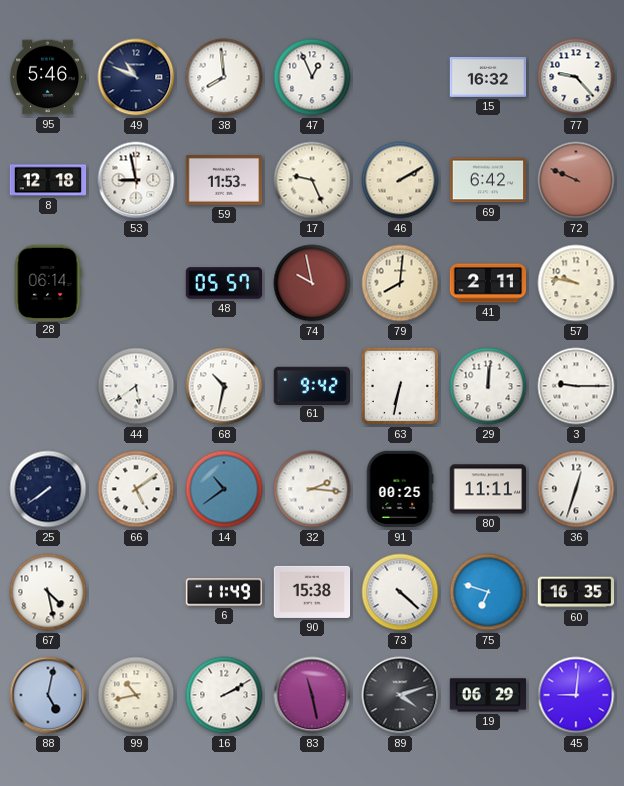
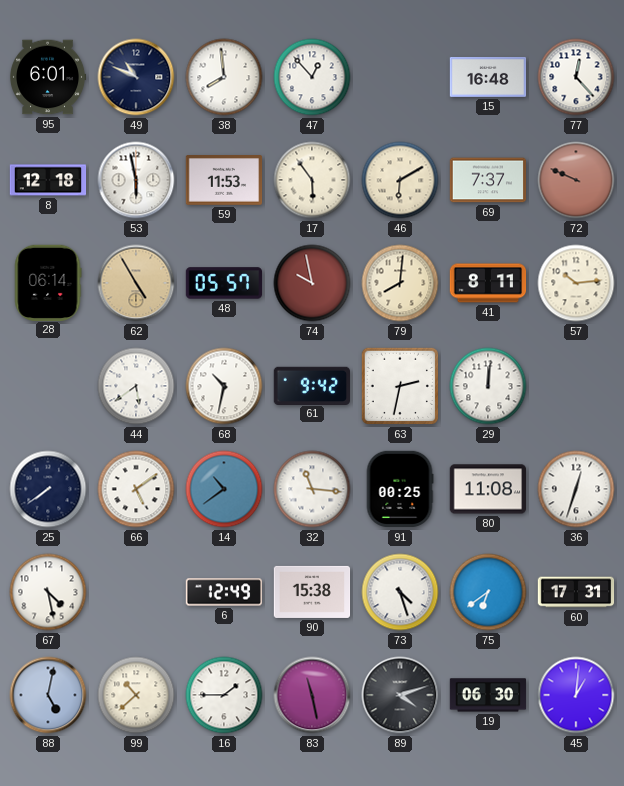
95: 5:46 -> 6:01 (48, 77)
47: 12:56 -> 12:53 (312, 77)
15: 16:32 -> 16:48 (488, 77)
77: 9:23 -> 12:23 (576, 77)
53: 8:58 -> 5:58 (136, 180)
17: 9:26 -> 5:54 (312, 180)
46: 2:10 -> 6:10 (400, 180)
69: 6:42 -> 7:37 (488, 180)
62: none -> 4:55 (136, 283)
41: 2:11 -> 8:11 (488, 283)
57: 9:47 -> 10:14 (576, 283)
63: 6:32 -> 2:32 (400, 386)
3: 9:15 -> none (576, 386)
32: 2:16 -> 11:16 (312, 489)
80: 11:11 -> 11:08 (488, 489)
6: 11:49 -> 12:49 (224, 592)
73: 4:22 -> 4:27 (400, 592)
75: 6:48 -> 6:39 (488, 592)
60: 16:35 -> 17:31 (576, 592)
99: 10:43 -> 10:38 (136, 695)
16: 2:10 -> 1:45 (224, 695)
19: 06:29 -> 06:30 (488, 695)
45: 9:01 -> 1:01 (576, 695)
